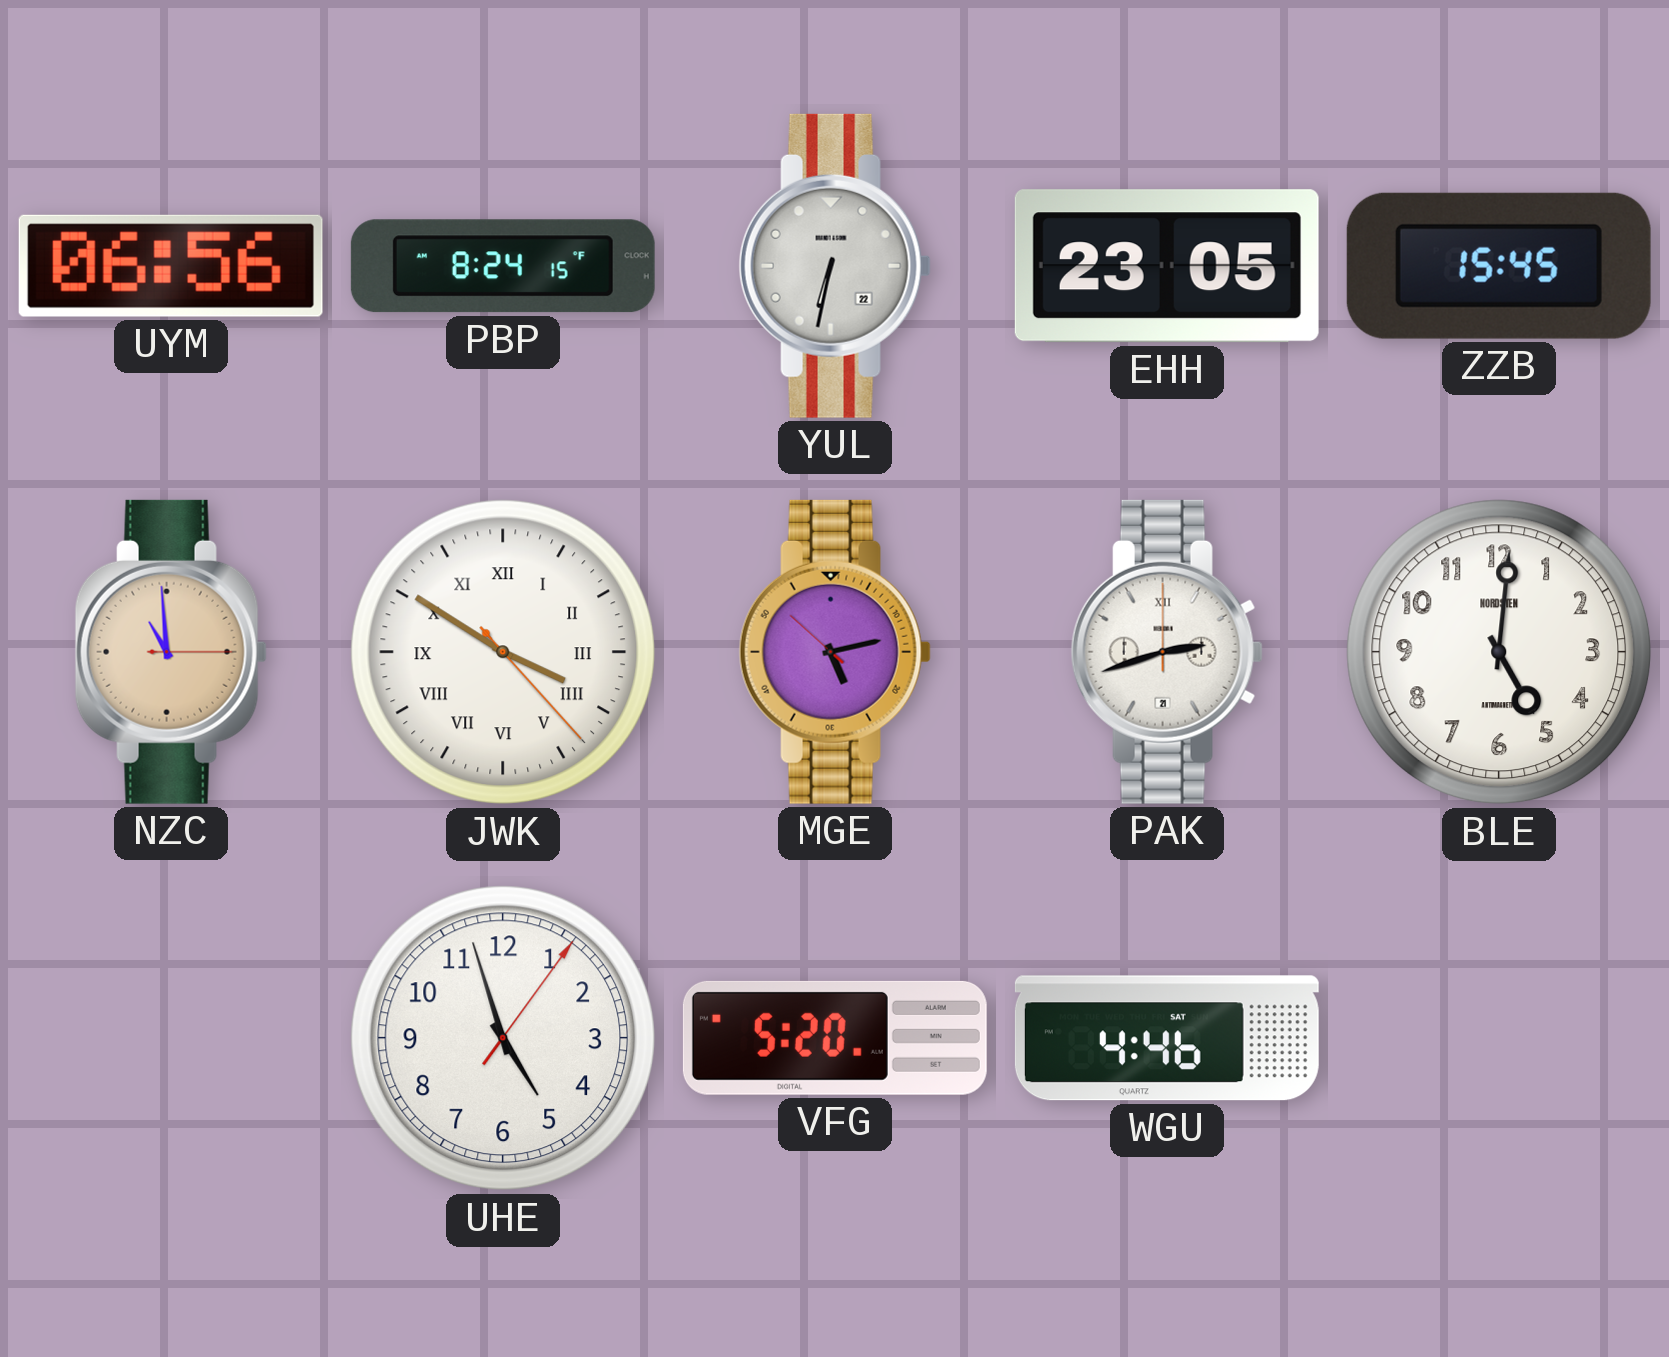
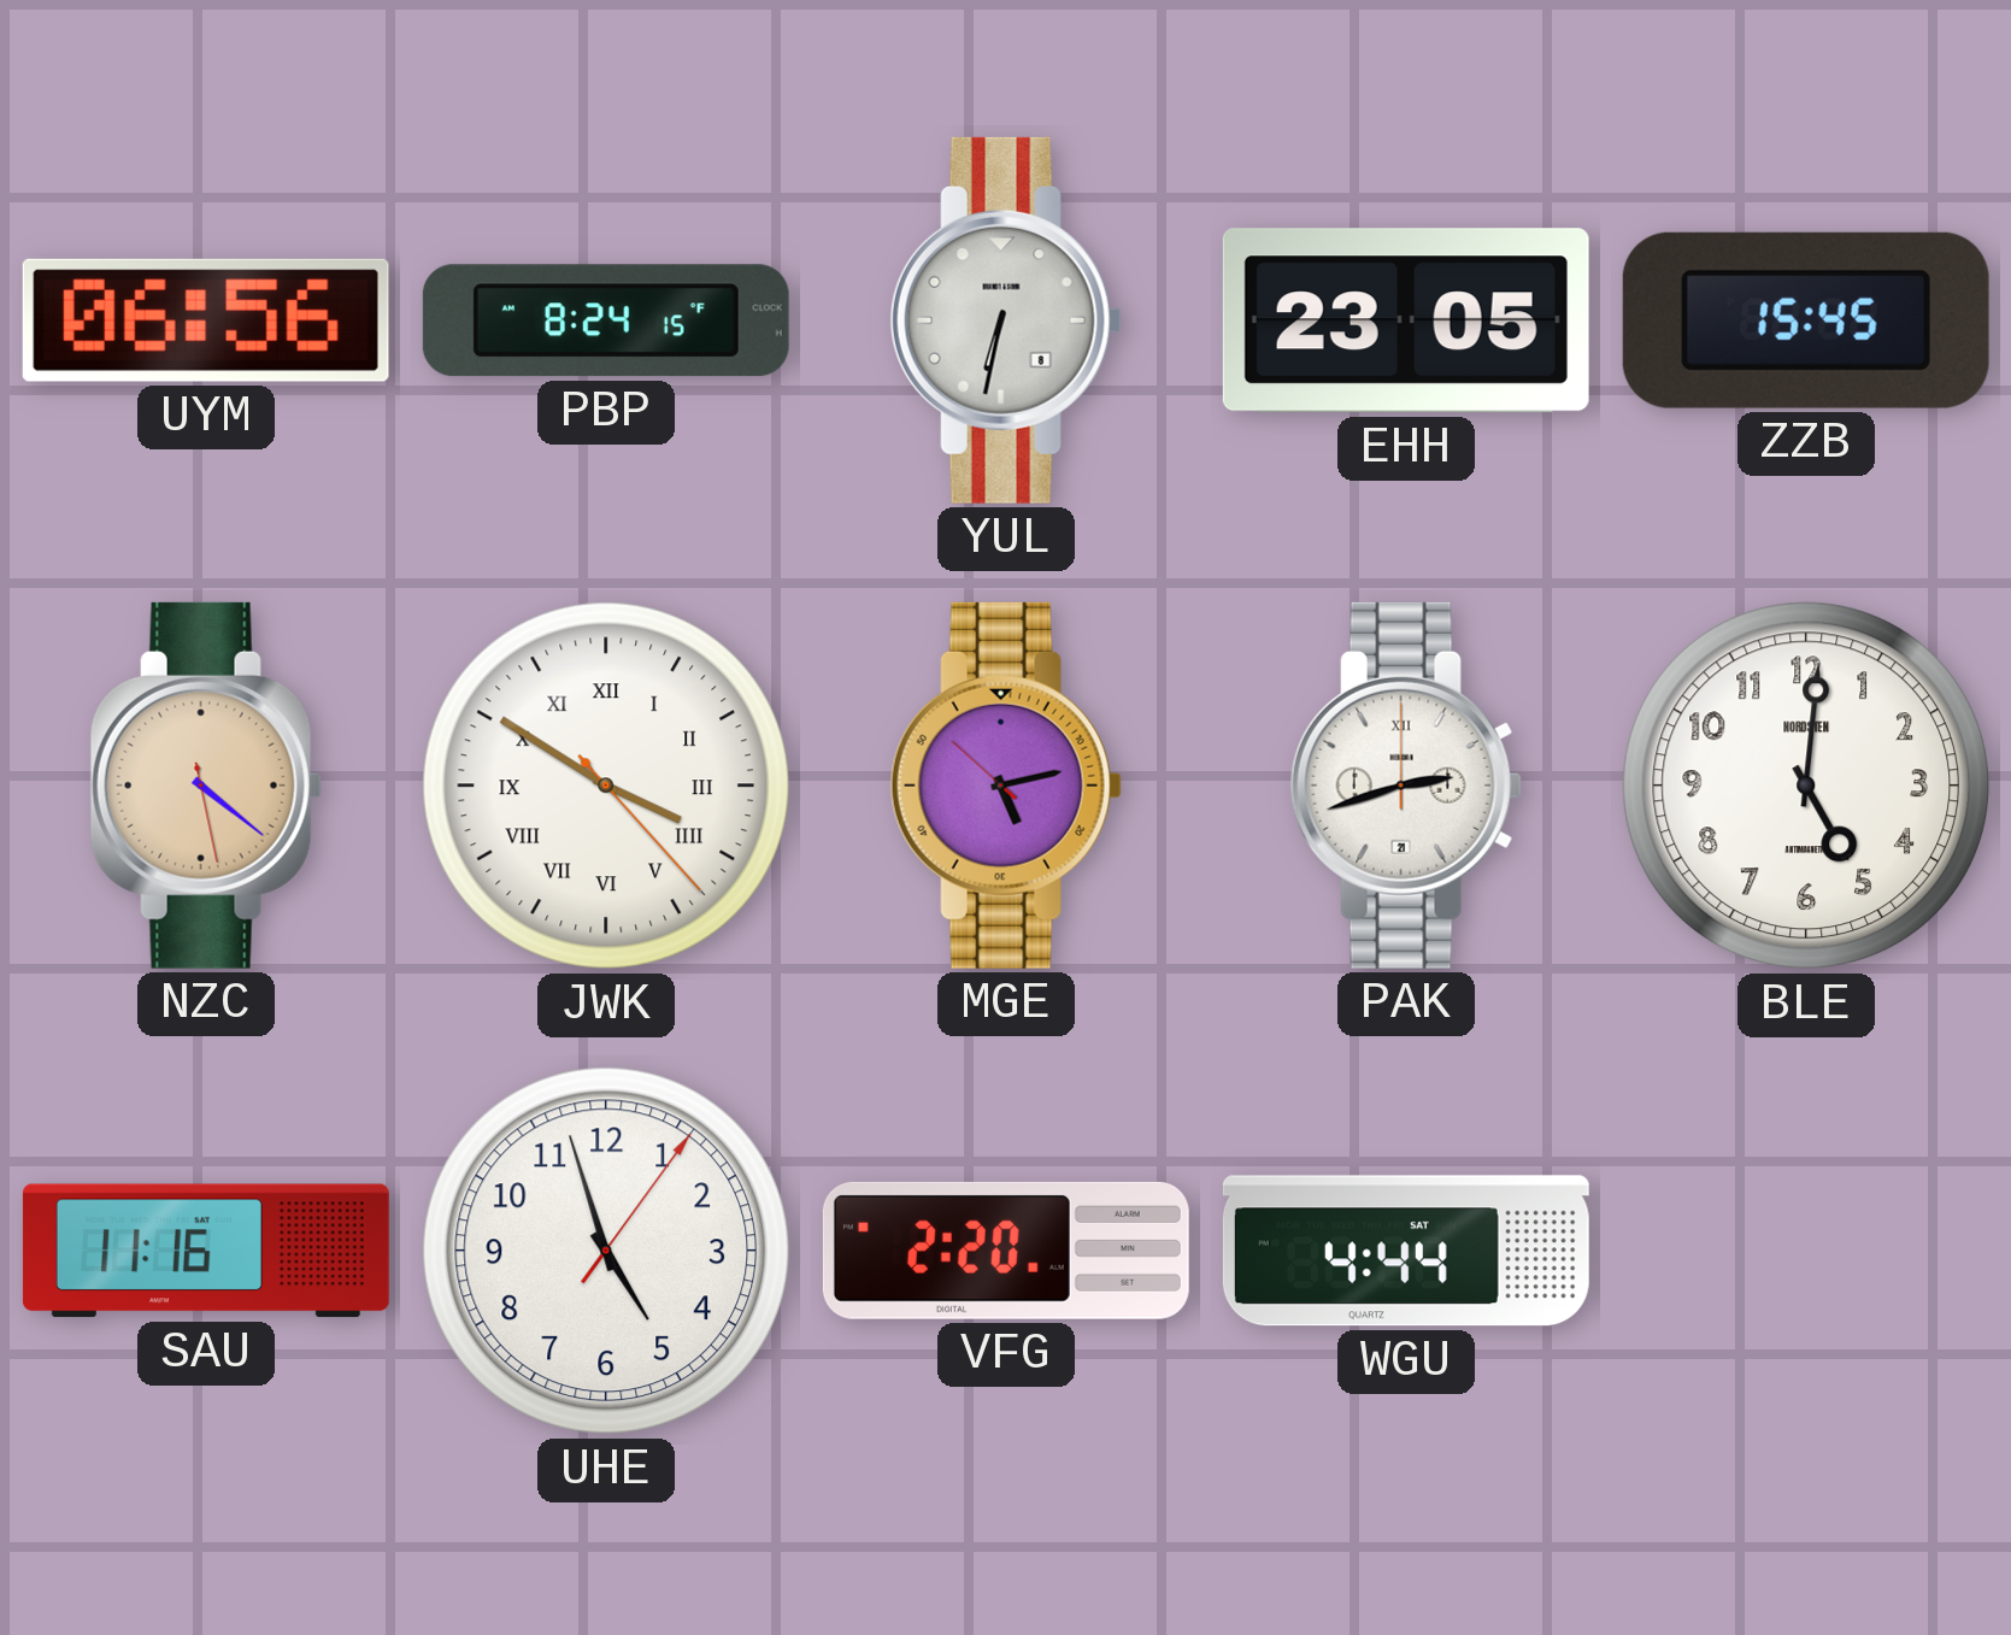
YUL date: 22 -> 8 (1006, 320)
NZC: 10:59 -> 4:21 (206, 786)
SAU: none -> 11:16 (206, 1251)
VFG: 5:20 -> 2:20 (1006, 1251)
WGU: 4:46 -> 4:44 (1406, 1251)
